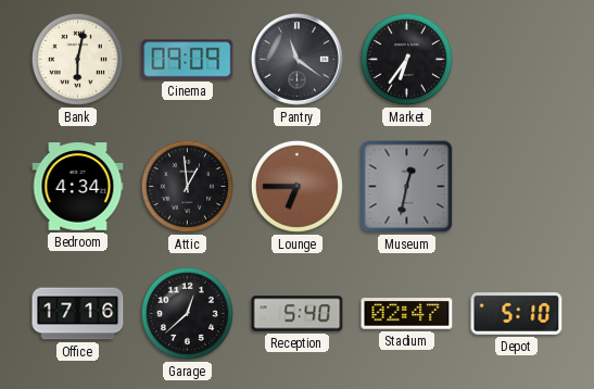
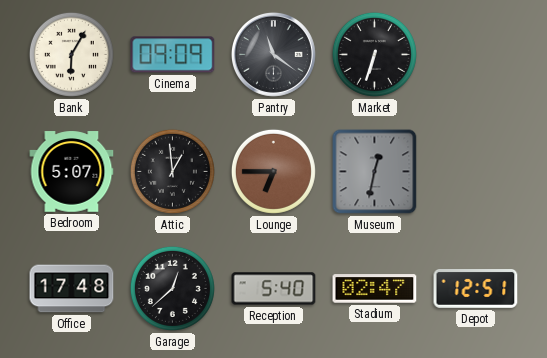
Bank: 6:02 -> 6:05 (71, 54)
Market: 6:36 -> 6:33 (374, 54)
Bedroom: 4:34 -> 5:07 (72, 172)
Office: 17:16 -> 17:48 (72, 289)
Depot: 5:10 -> 12:51 (476, 289)
